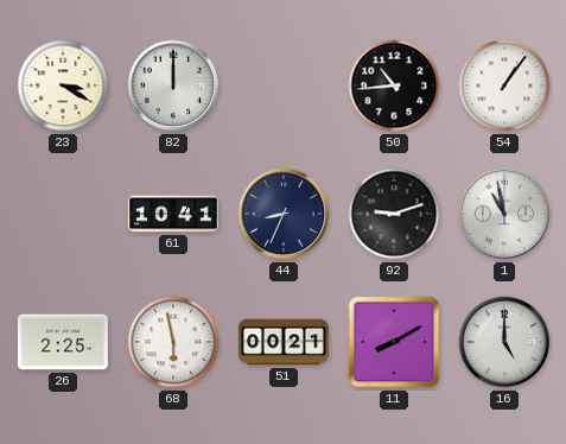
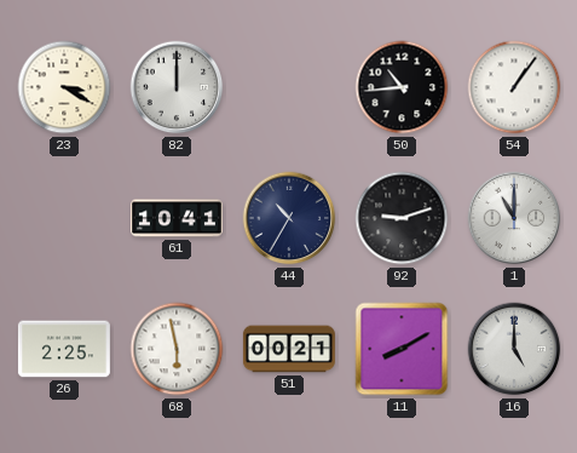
44: 8:34 -> 10:35 (289, 218)
1: 10:58 -> 11:00 (514, 218)
